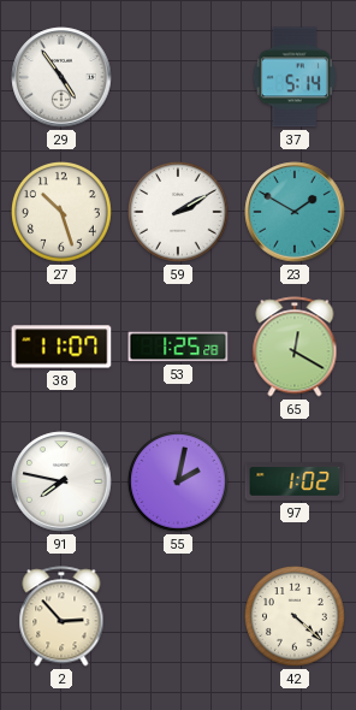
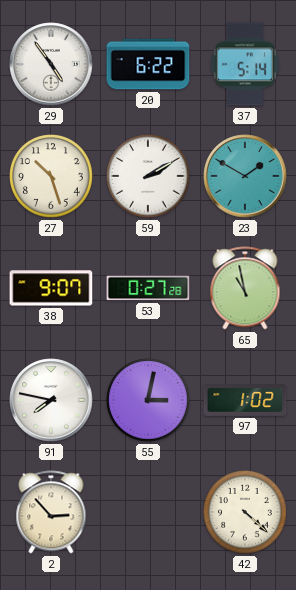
20: none -> 6:22 (148, 64)
38: 11:07 -> 9:07 (51, 288)
53: 1:25 -> 0:27 (148, 288)
65: 12:20 -> 10:58 (245, 288)
55: 2:02 -> 3:02 (149, 401)
